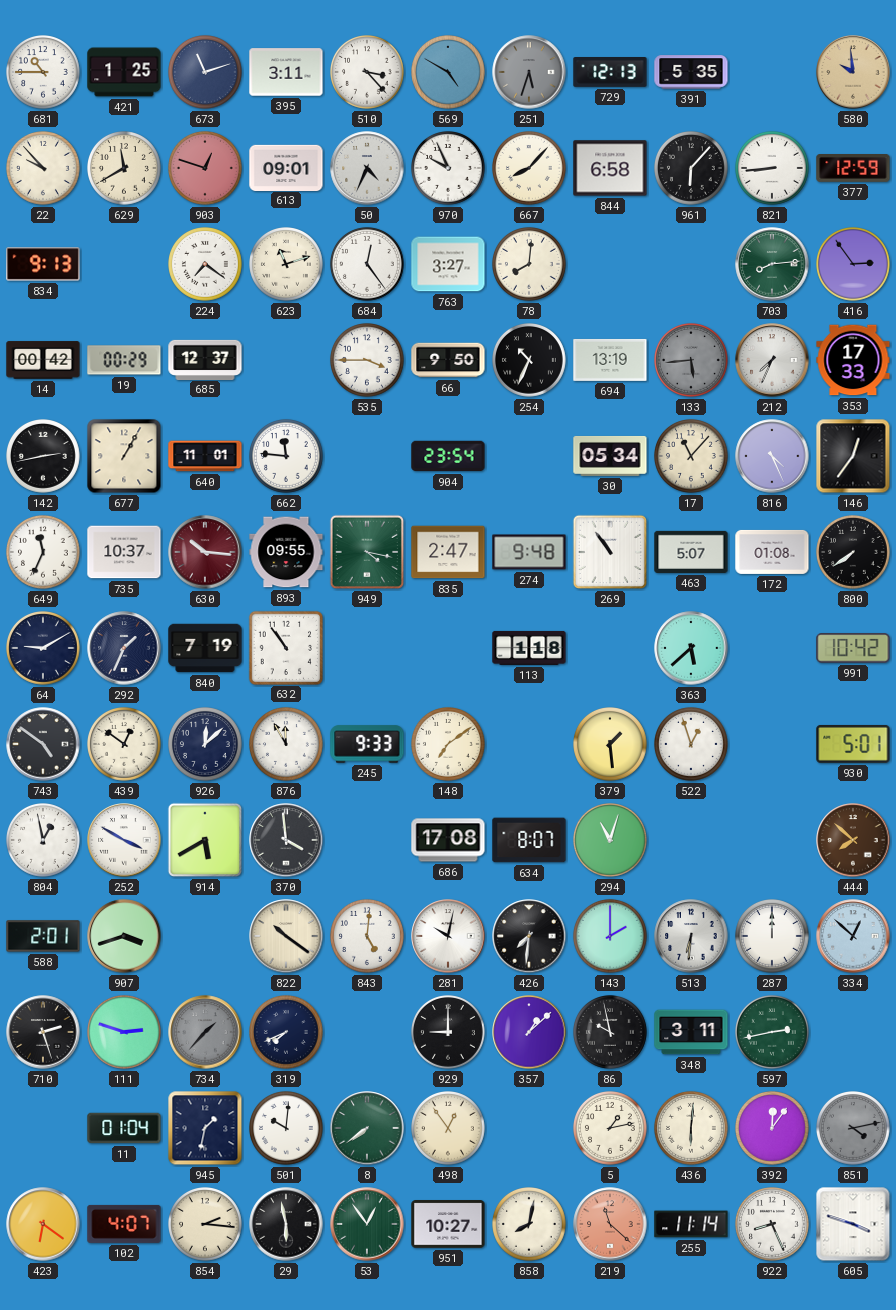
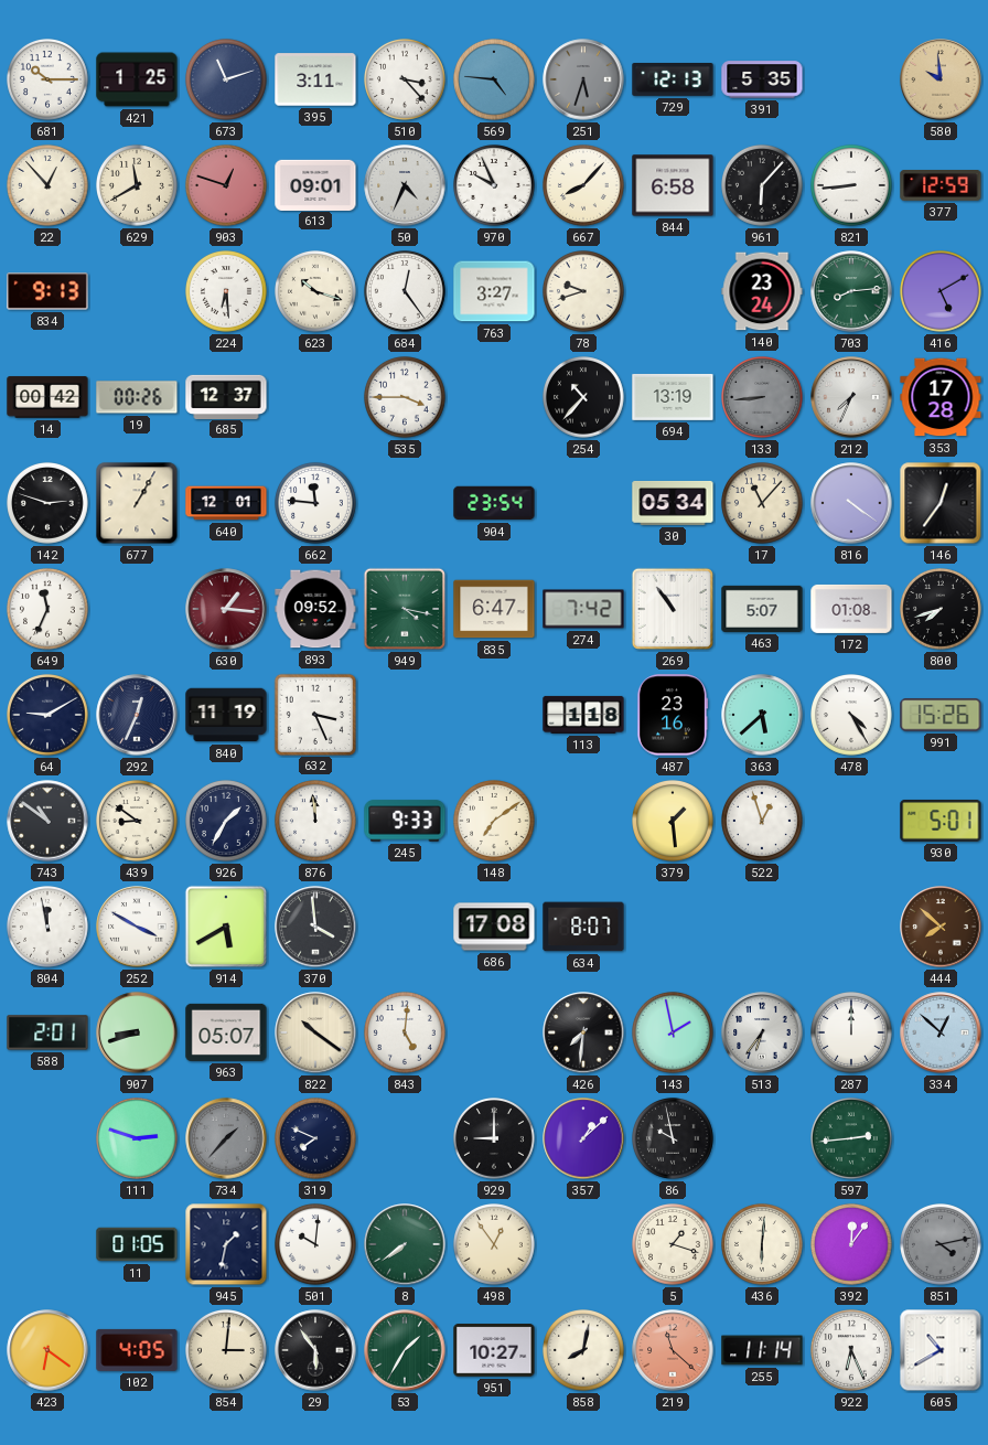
681: 10:45 -> 10:15 (49, 81)
569: 4:50 -> 4:46 (495, 81)
22: 9:53 -> 12:53 (49, 186)
224: 7:21 -> 6:29 (227, 292)
623: 11:12 -> 10:18 (316, 292)
78: 8:01 -> 9:42 (584, 292)
140: none -> 23:24 (762, 291)
416: 2:54 -> 5:10 (942, 292)
19: 00:29 -> 00:26 (137, 397)
66: 9:50 -> none (448, 360)
254: 10:34 -> 10:37 (584, 398)
133: 5:44 -> 8:44 (763, 398)
353: 17:33 -> 17:28 (941, 397)
142: 2:43 -> 2:48 (49, 504)
640: 11:01 -> 12:01 (226, 503)
816: 4:26 -> 4:21 (851, 503)
735: 10:37 -> none (124, 552)
630: 10:16 -> 1:16 (226, 609)
893: 09:55 -> 09:52 (315, 609)
835: 2:47 -> 6:47 (494, 609)
274: 9:48 -> 7:42 (583, 609)
800: 7:39 -> 7:42 (942, 610)
292: 1:34 -> 12:34 (137, 715)
840: 7:19 -> 11:19 (226, 715)
632: 10:54 -> 3:26 (314, 714)
487: none -> 23:16 (672, 715)
478: none -> 4:25 (852, 716)
991: 10:42 -> 15:26 (941, 715)
743: 4:51 -> 10:51 (47, 821)
439: 12:51 -> 8:51 (138, 822)
926: 12:08 -> 1:35 (227, 822)
876: 11:55 -> 11:59 (316, 822)
804: 12:58 -> 11:58 (49, 928)
294: 11:03 -> none (611, 841)
907: 3:42 -> 8:42 (137, 1032)
963: none -> 05:07 (226, 1032)
281: 10:02 -> none (448, 936)
143: 2:00 -> 1:58 (674, 1034)
513: 6:31 -> 6:36 (762, 1032)
710: 2:27 -> none (43, 1032)
319: 7:41 -> 7:49 (316, 1139)
348: 3:11 -> none (691, 1032)
597: 2:43 -> 2:44 (852, 1139)
11: 01:04 -> 01:05 (137, 1244)
5: 1:13 -> 1:18 (674, 1245)
102: 4:07 -> 4:05 (137, 1350)
854: 2:16 -> 3:01 (227, 1351)
29: 5:58 -> 5:54 (315, 1350)
53: 12:54 -> 1:35 (405, 1350)
922: 8:26 -> 6:26 (852, 1351)
605: 3:48 -> 10:40 (941, 1350)
